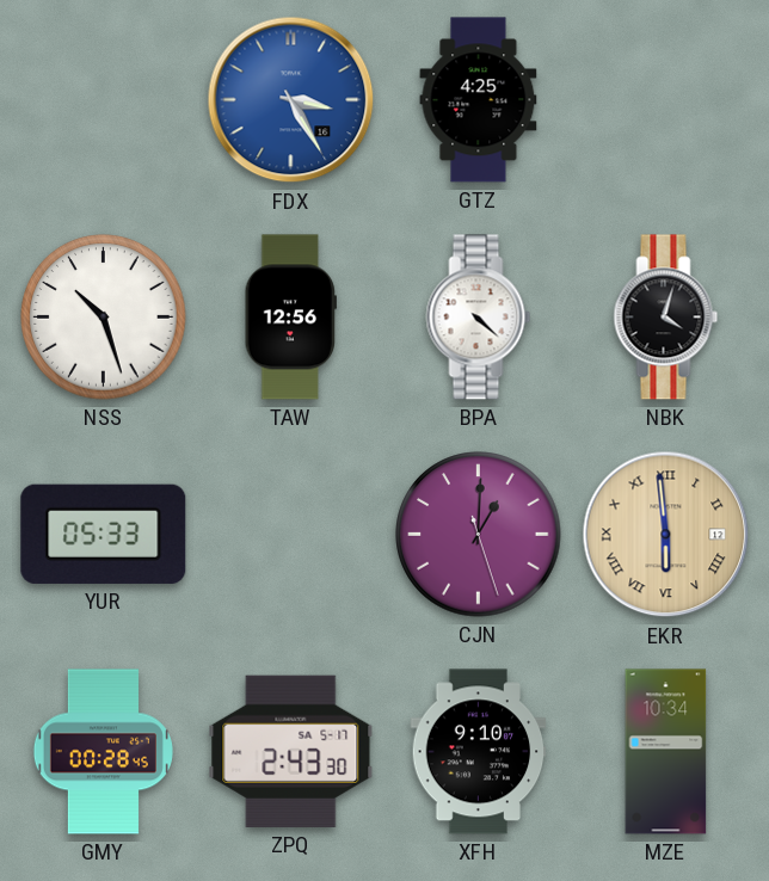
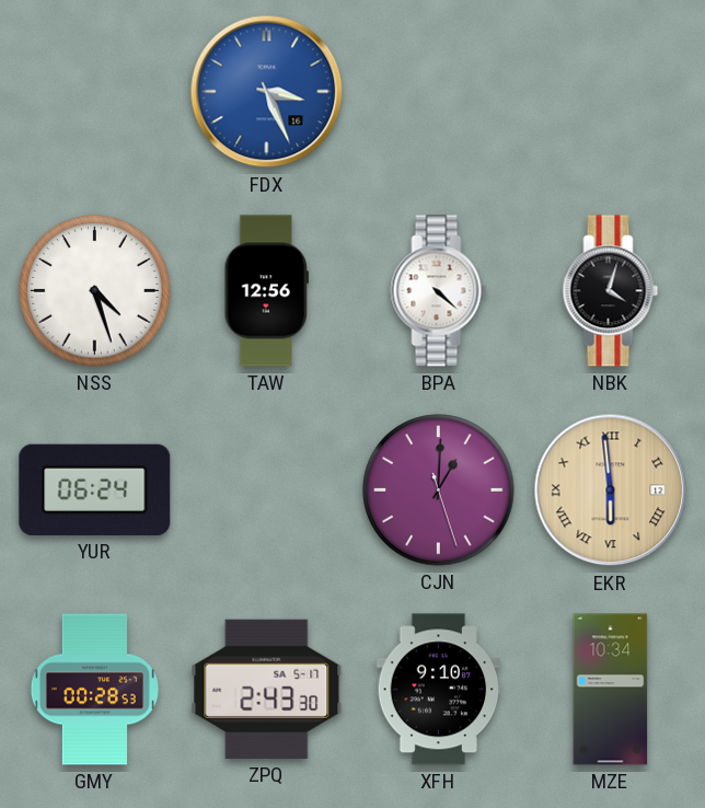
FDX: 3:25 -> 3:26 (267, 92)
GTZ: 4:25 -> none (479, 100)
NSS: 10:27 -> 4:27 (95, 291)
YUR: 05:33 -> 06:24 (95, 489)
GMY: 00:28:45 -> 00:28:53 (94, 690)
